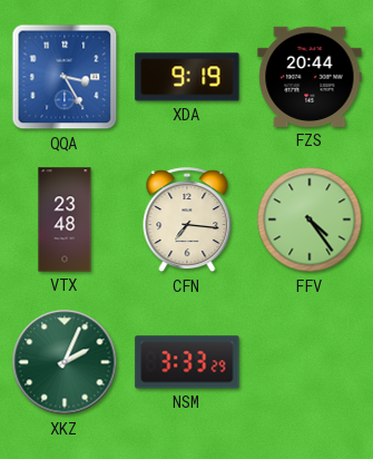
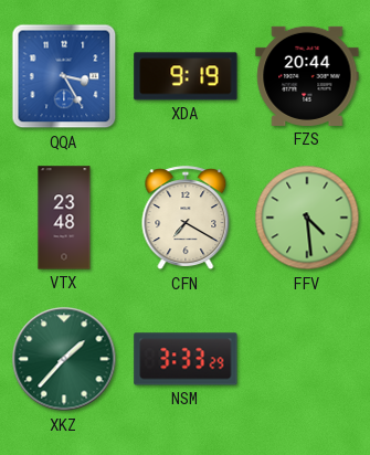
CFN: 7:16 -> 7:20 (186, 219)
FFV: 4:24 -> 4:29 (307, 218)
XKZ: 2:04 -> 1:37 (64, 359)
